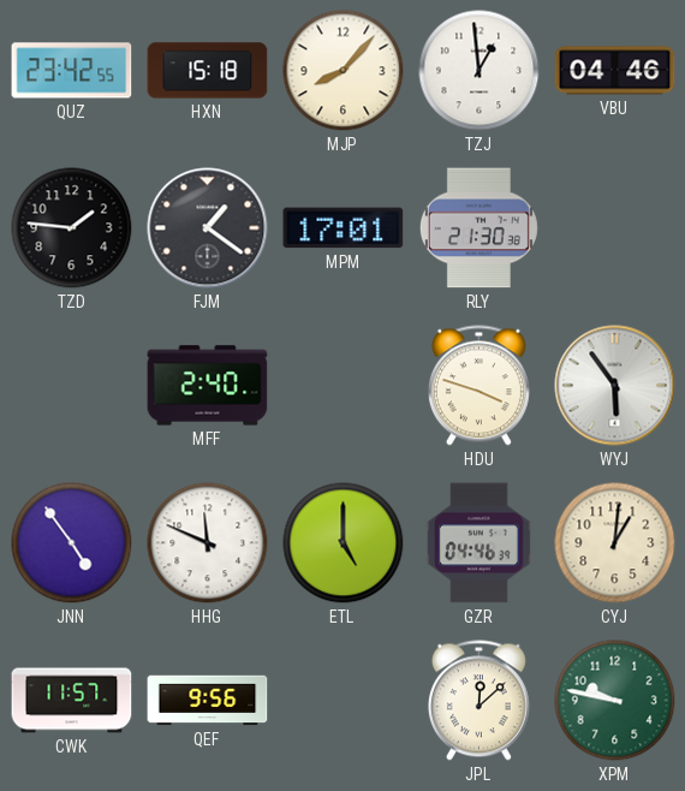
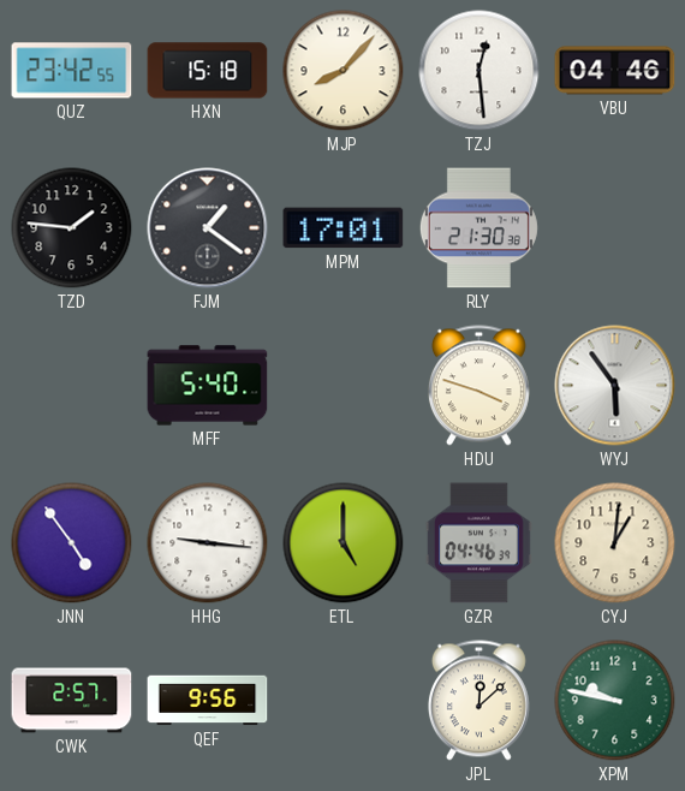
TZJ: 12:59 -> 12:29 (479, 71)
MFF: 2:40 -> 5:40 (208, 386)
HHG: 11:49 -> 9:16 (208, 543)
CWK: 11:57 -> 2:57 (72, 701)
